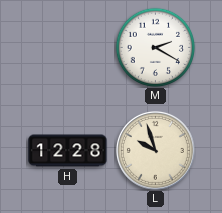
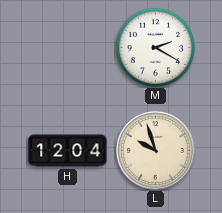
H: 12:28 -> 12:04 (68, 151)
